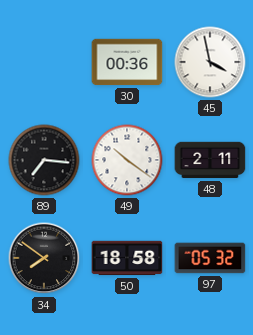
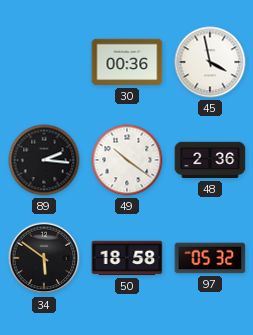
89: 7:16 -> 2:16 (44, 160)
48: 2:11 -> 2:36 (210, 160)
34: 7:51 -> 5:51 (44, 258)
